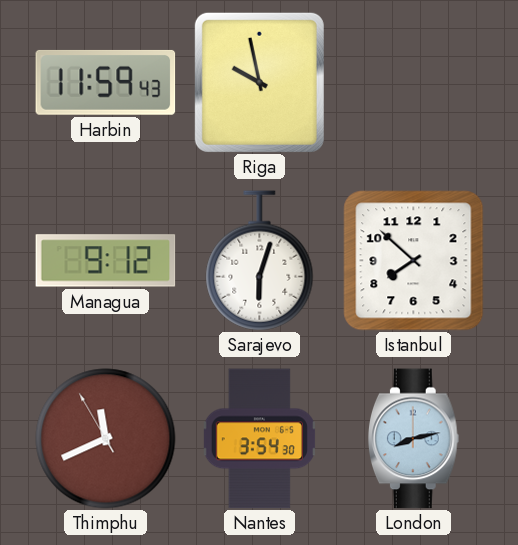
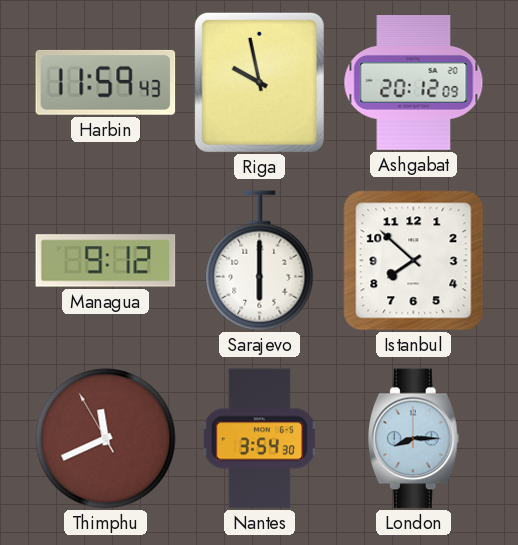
Ashgabat: none -> 20:12 (414, 83)
Sarajevo: 6:03 -> 6:00 (260, 261)
London: 8:13 -> 8:15 (413, 439)
